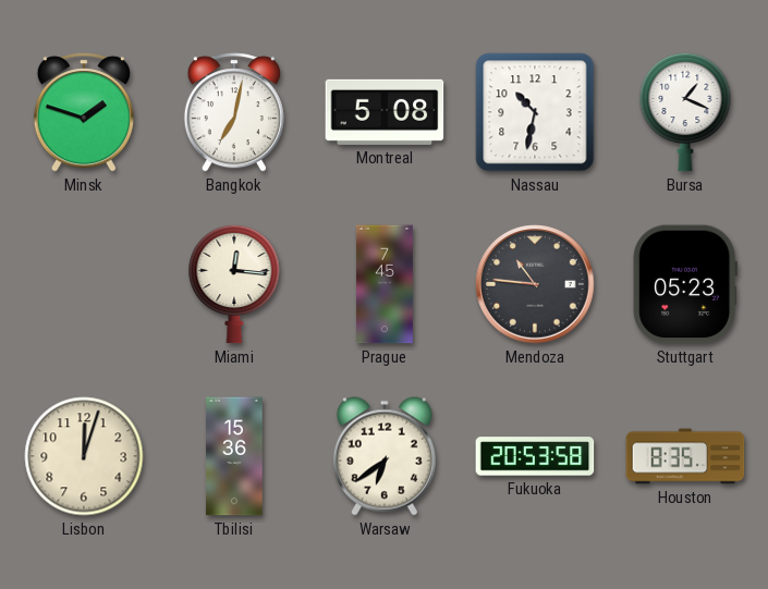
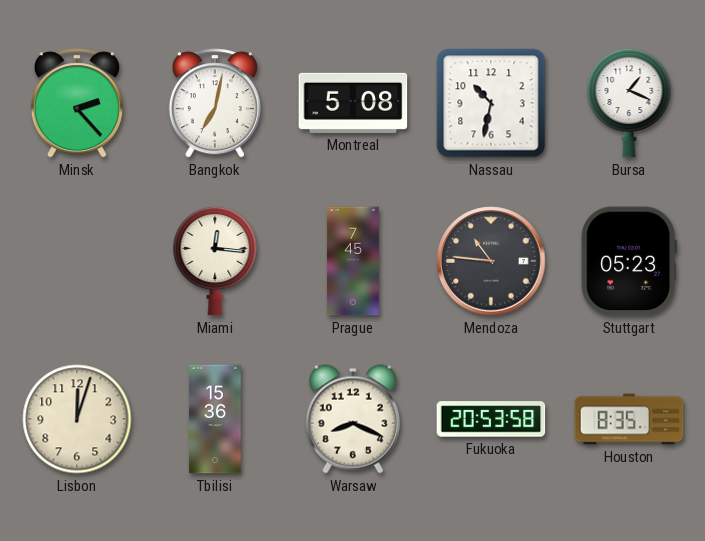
Minsk: 1:48 -> 2:23 (77, 103)
Warsaw: 6:39 -> 8:19 (353, 419)
